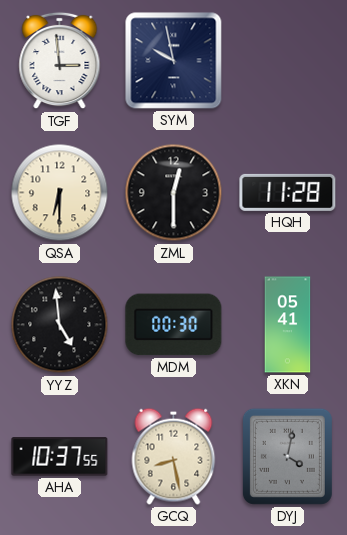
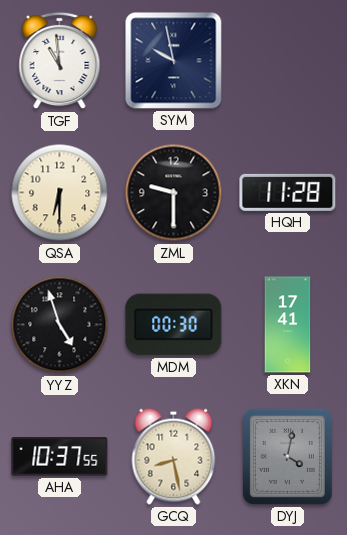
TGF: 2:59 -> 10:59 (60, 61)
ZML: 12:30 -> 9:30 (174, 193)
YYZ: 4:59 -> 4:57 (60, 325)
XKN: 05:41 -> 17:41 (288, 325)
